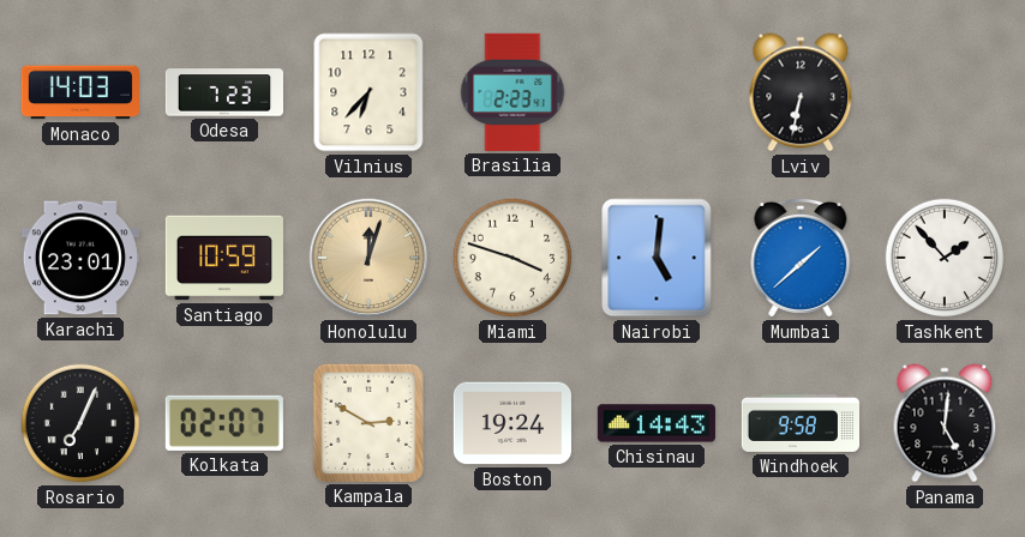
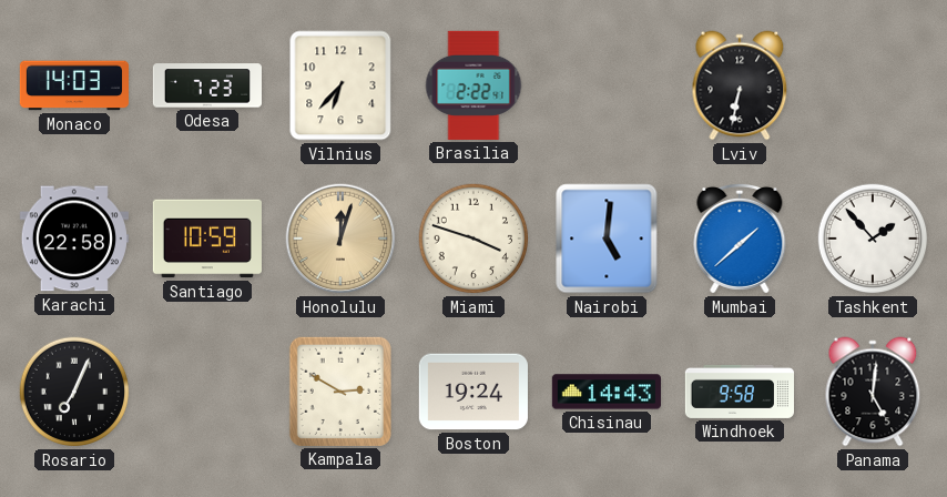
Brasilia: 2:23 -> 2:22 (473, 85)
Karachi: 23:01 -> 22:58 (74, 239)
Kolkata: 02:07 -> none (224, 423)
